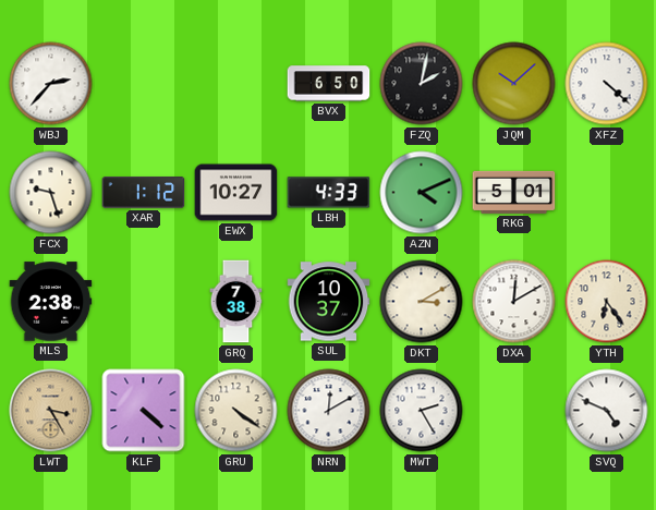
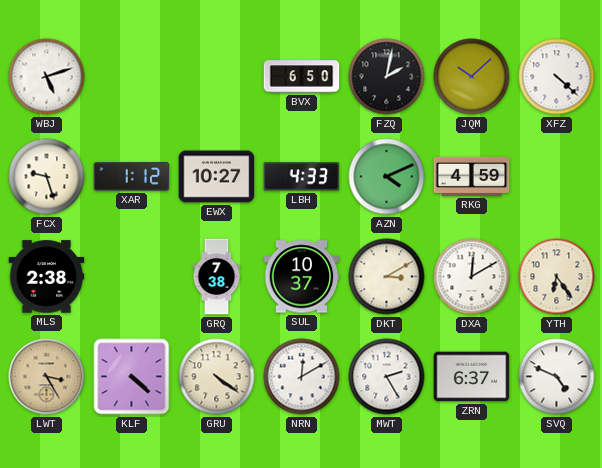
WBJ: 2:37 -> 5:12 (47, 77)
RKG: 5:01 -> 4:59 (472, 176)
ZRN: none -> 6:37 (472, 377)
